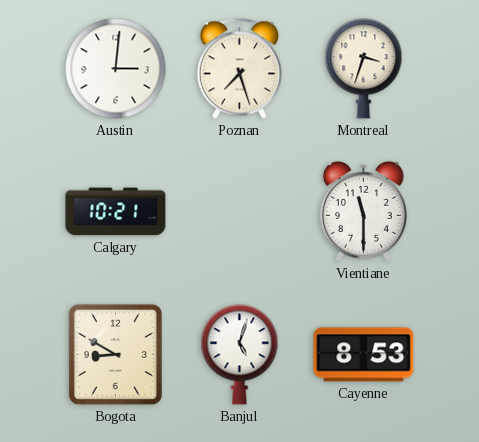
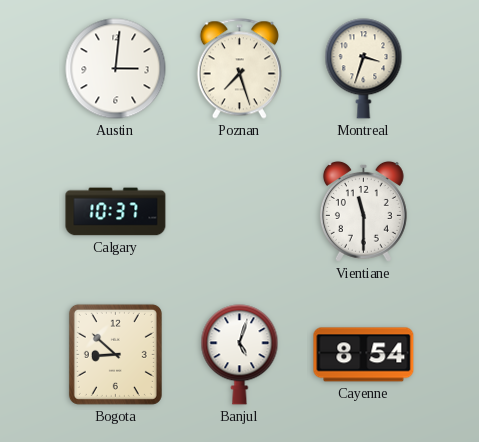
Calgary: 10:21 -> 10:37 (116, 212)
Bogota: 8:50 -> 8:52 (115, 354)
Cayenne: 8:53 -> 8:54 (364, 355)
